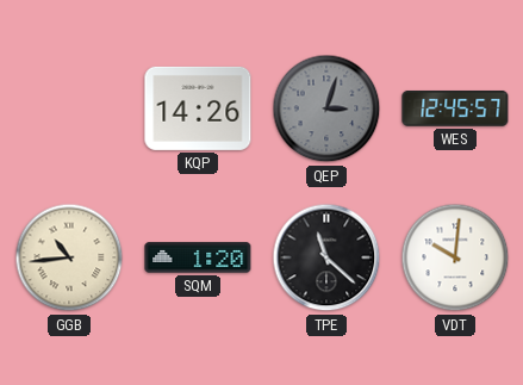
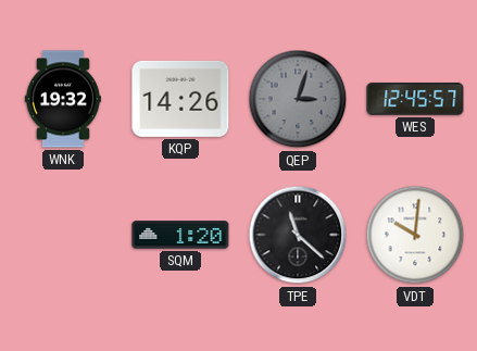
WNK: none -> 19:32 (63, 99)
GGB: 10:44 -> none (69, 257)
